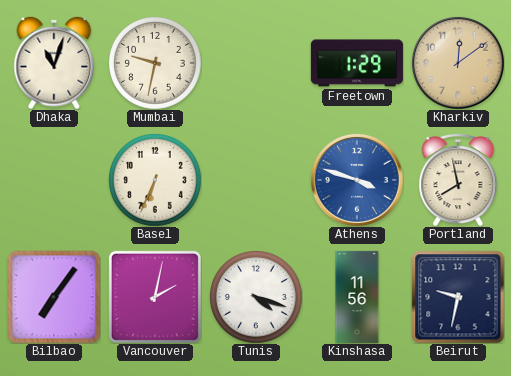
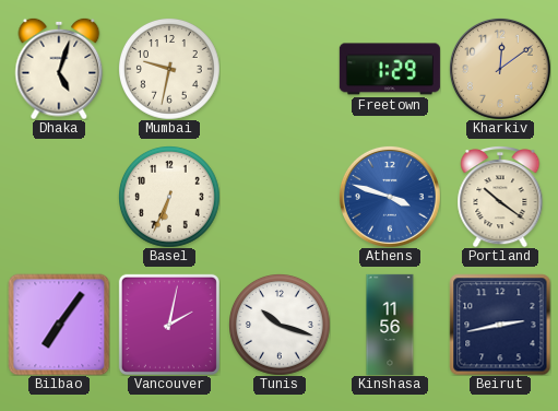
Dhaka: 11:03 -> 5:03 (59, 69)
Portland: 7:58 -> 10:21 (500, 197)
Tunis: 4:18 -> 10:18 (280, 325)
Beirut: 9:32 -> 2:43 (500, 325)
